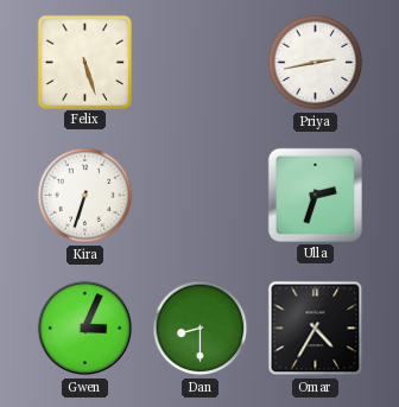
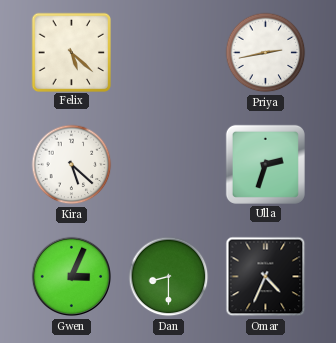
Felix: 5:27 -> 5:22 (71, 52)
Kira: 6:33 -> 5:22 (72, 165)
Omar: 4:35 -> 4:34 (266, 277)
